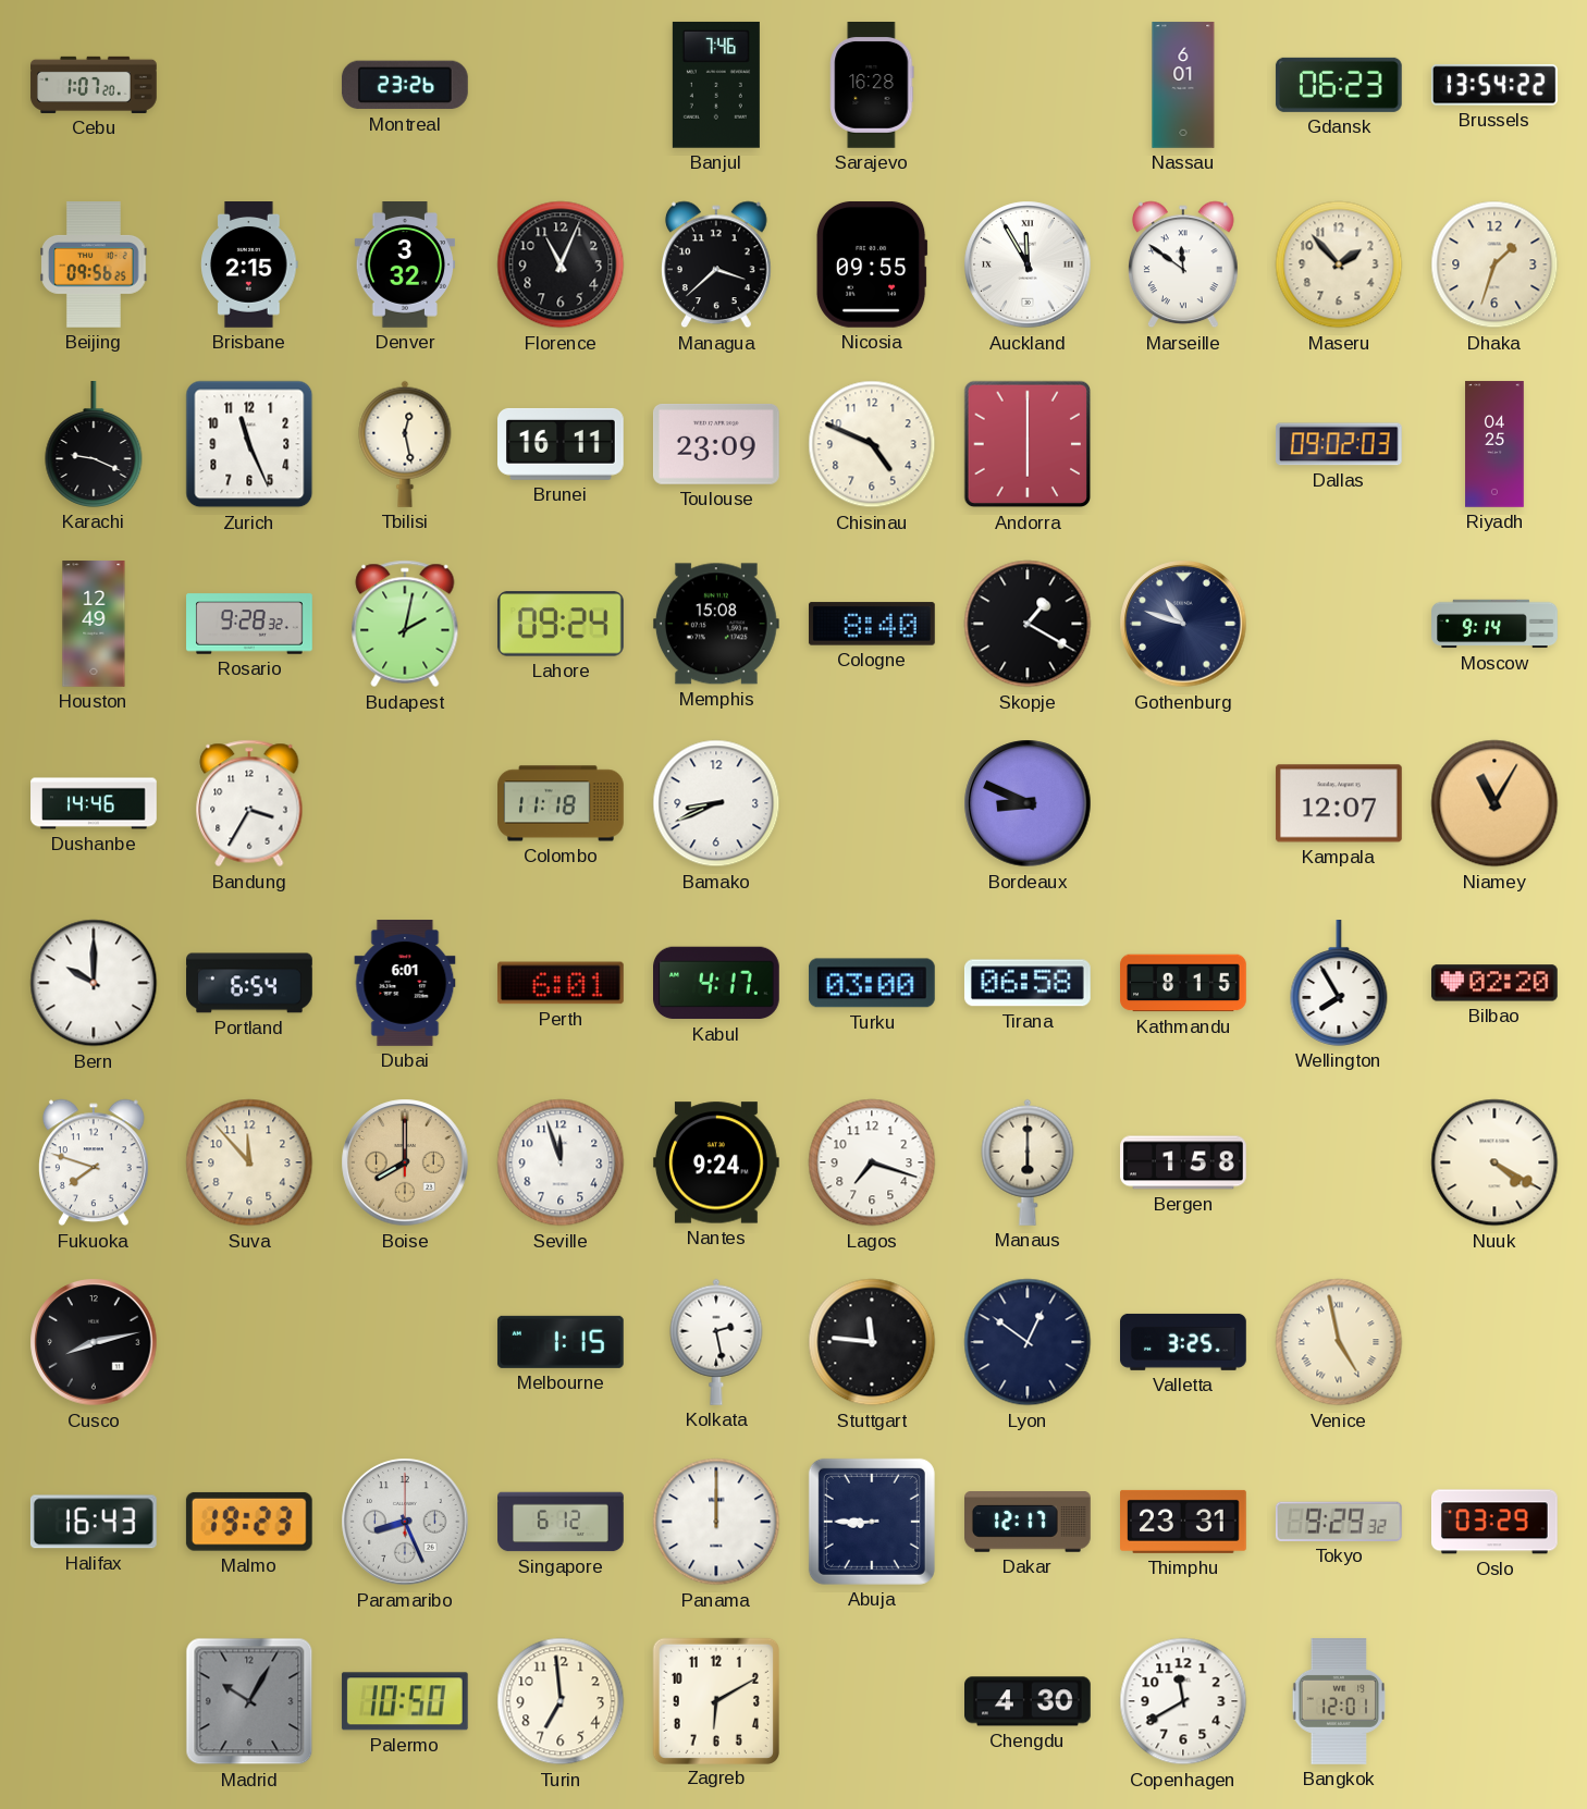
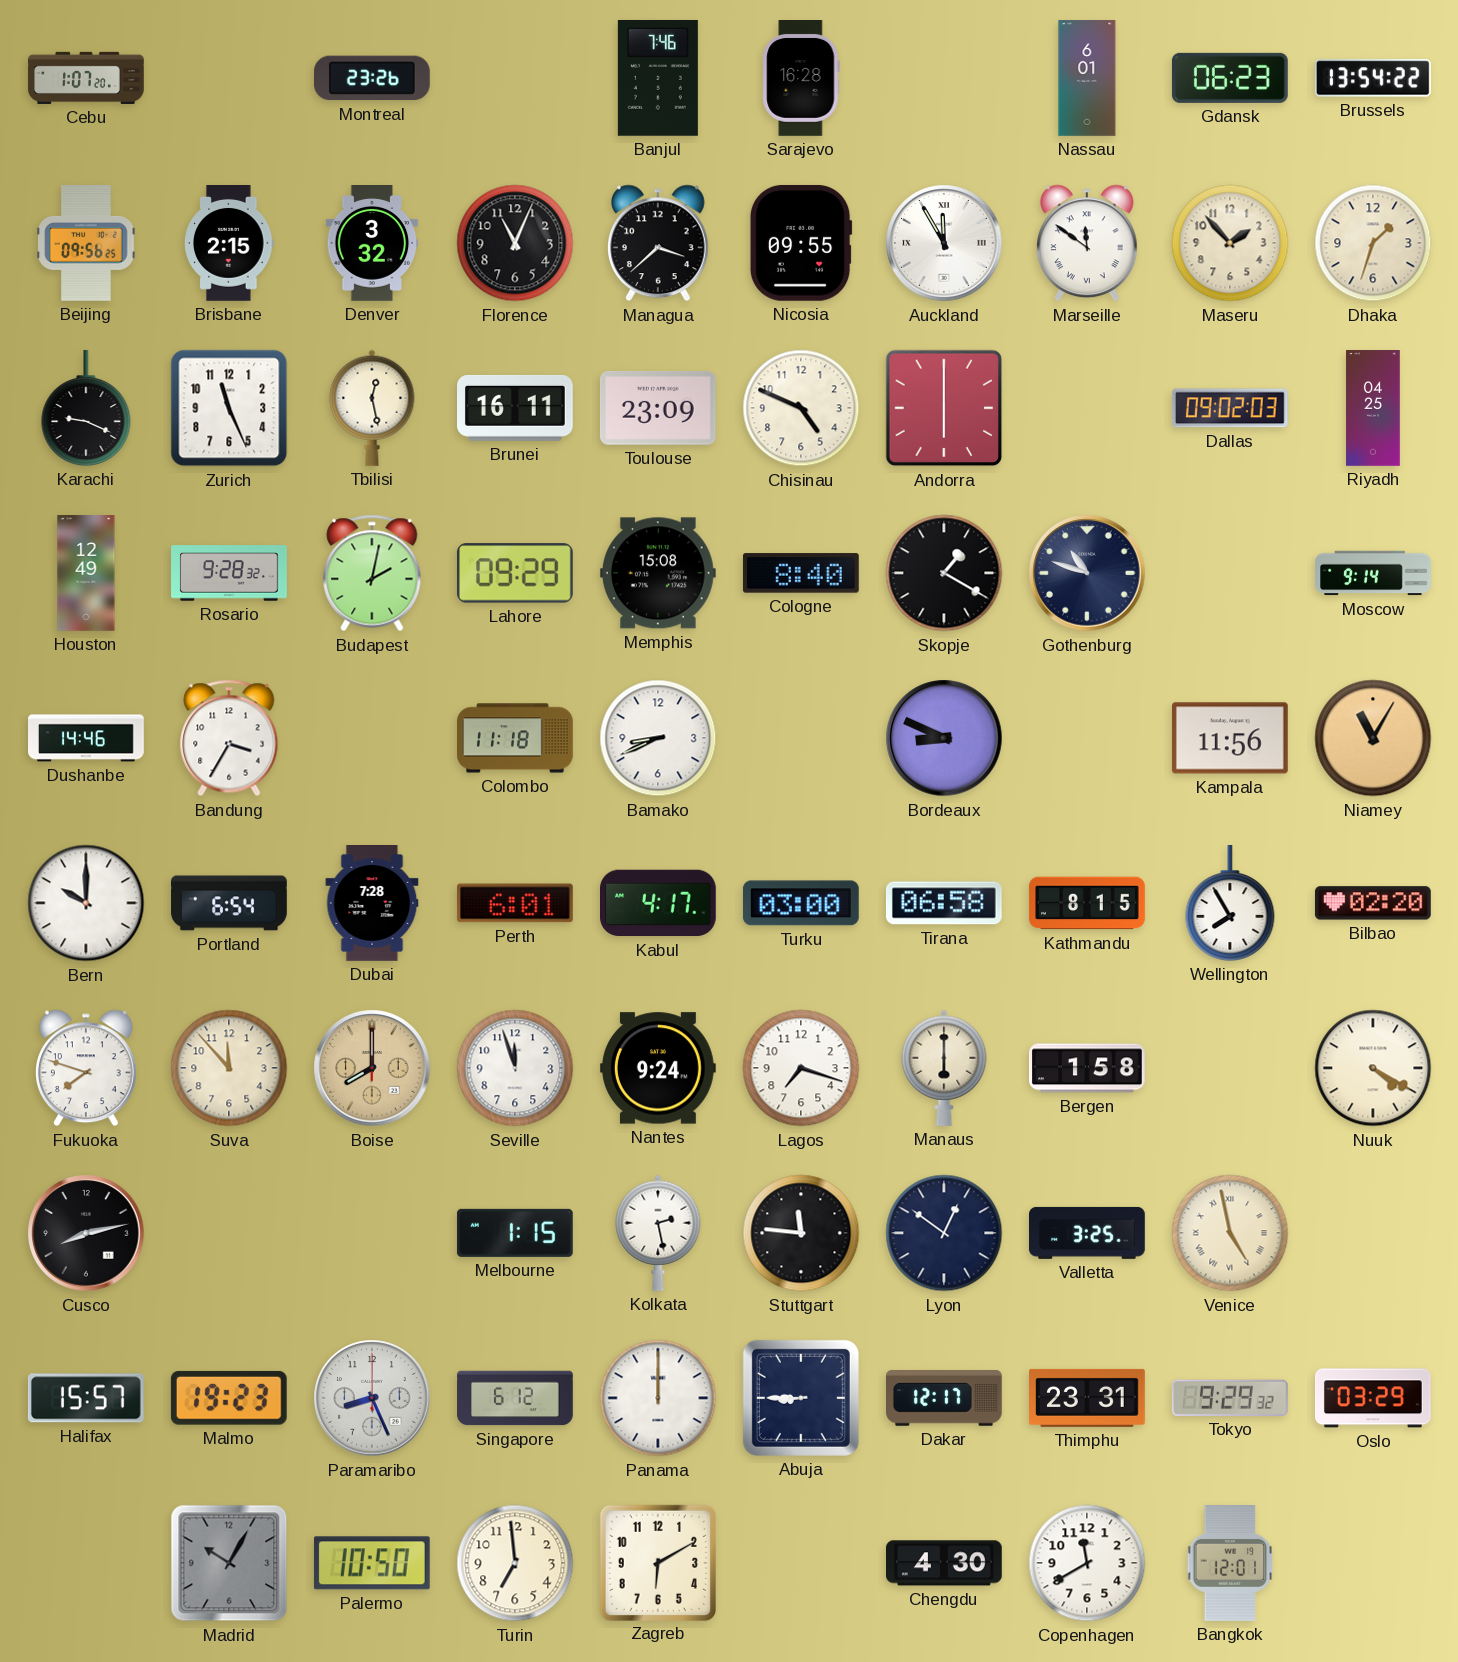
Lahore: 09:24 -> 09:29 (515, 573)
Kampala: 12:07 -> 11:56 (1230, 738)
Dubai: 6:01 -> 7:28 (372, 903)
Halifax: 16:43 -> 15:57 (86, 1398)
